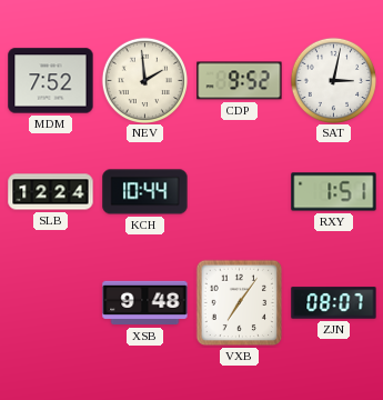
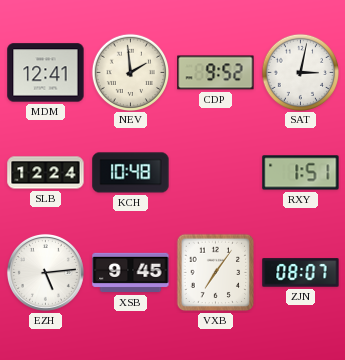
MDM: 7:52 -> 12:41 (46, 73)
KCH: 10:44 -> 10:48 (131, 173)
EZH: none -> 5:14 (45, 272)
XSB: 9:48 -> 9:45 (131, 273)
